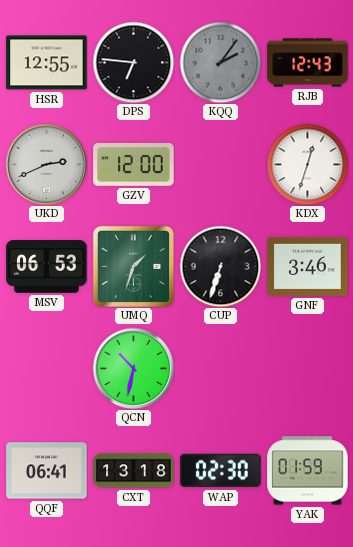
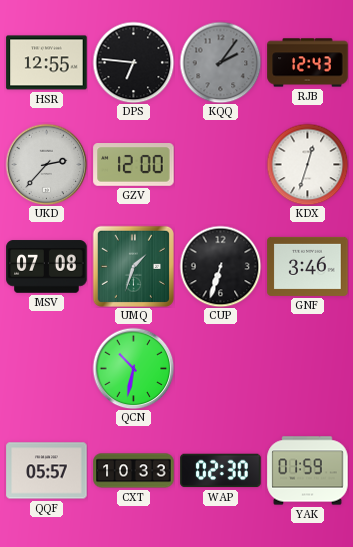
UKD: 2:41 -> 2:37 (46, 164)
MSV: 06:53 -> 07:08 (47, 267)
QQF: 06:41 -> 05:57 (47, 471)
CXT: 13:18 -> 10:33 (134, 471)
